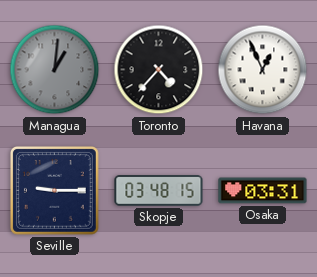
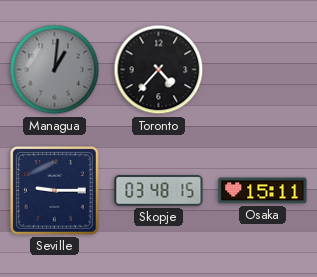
Havana: 12:56 -> none (263, 70)
Osaka: 03:31 -> 15:11 (263, 191)
